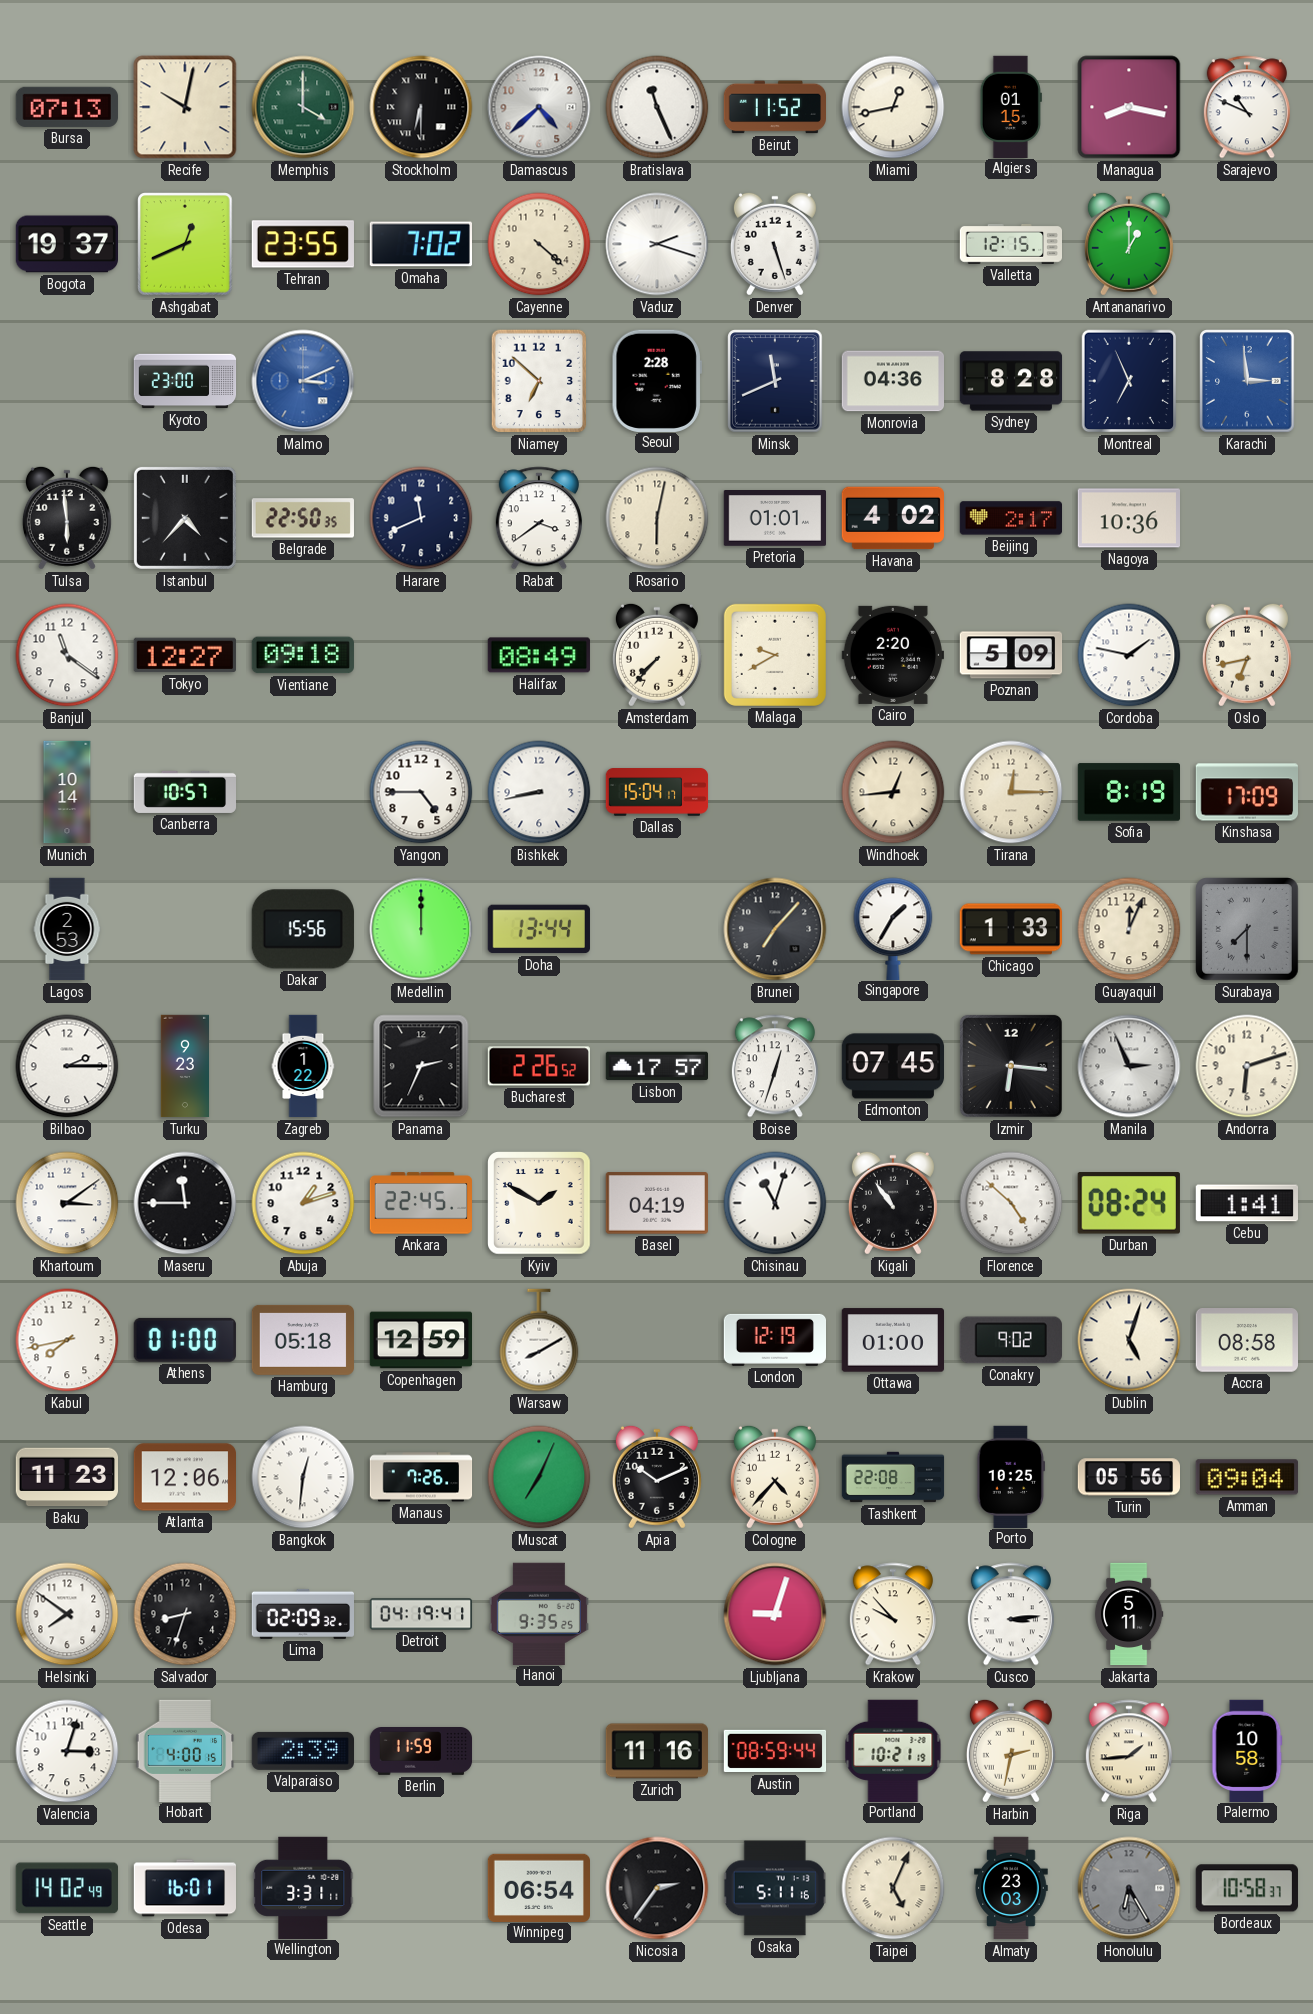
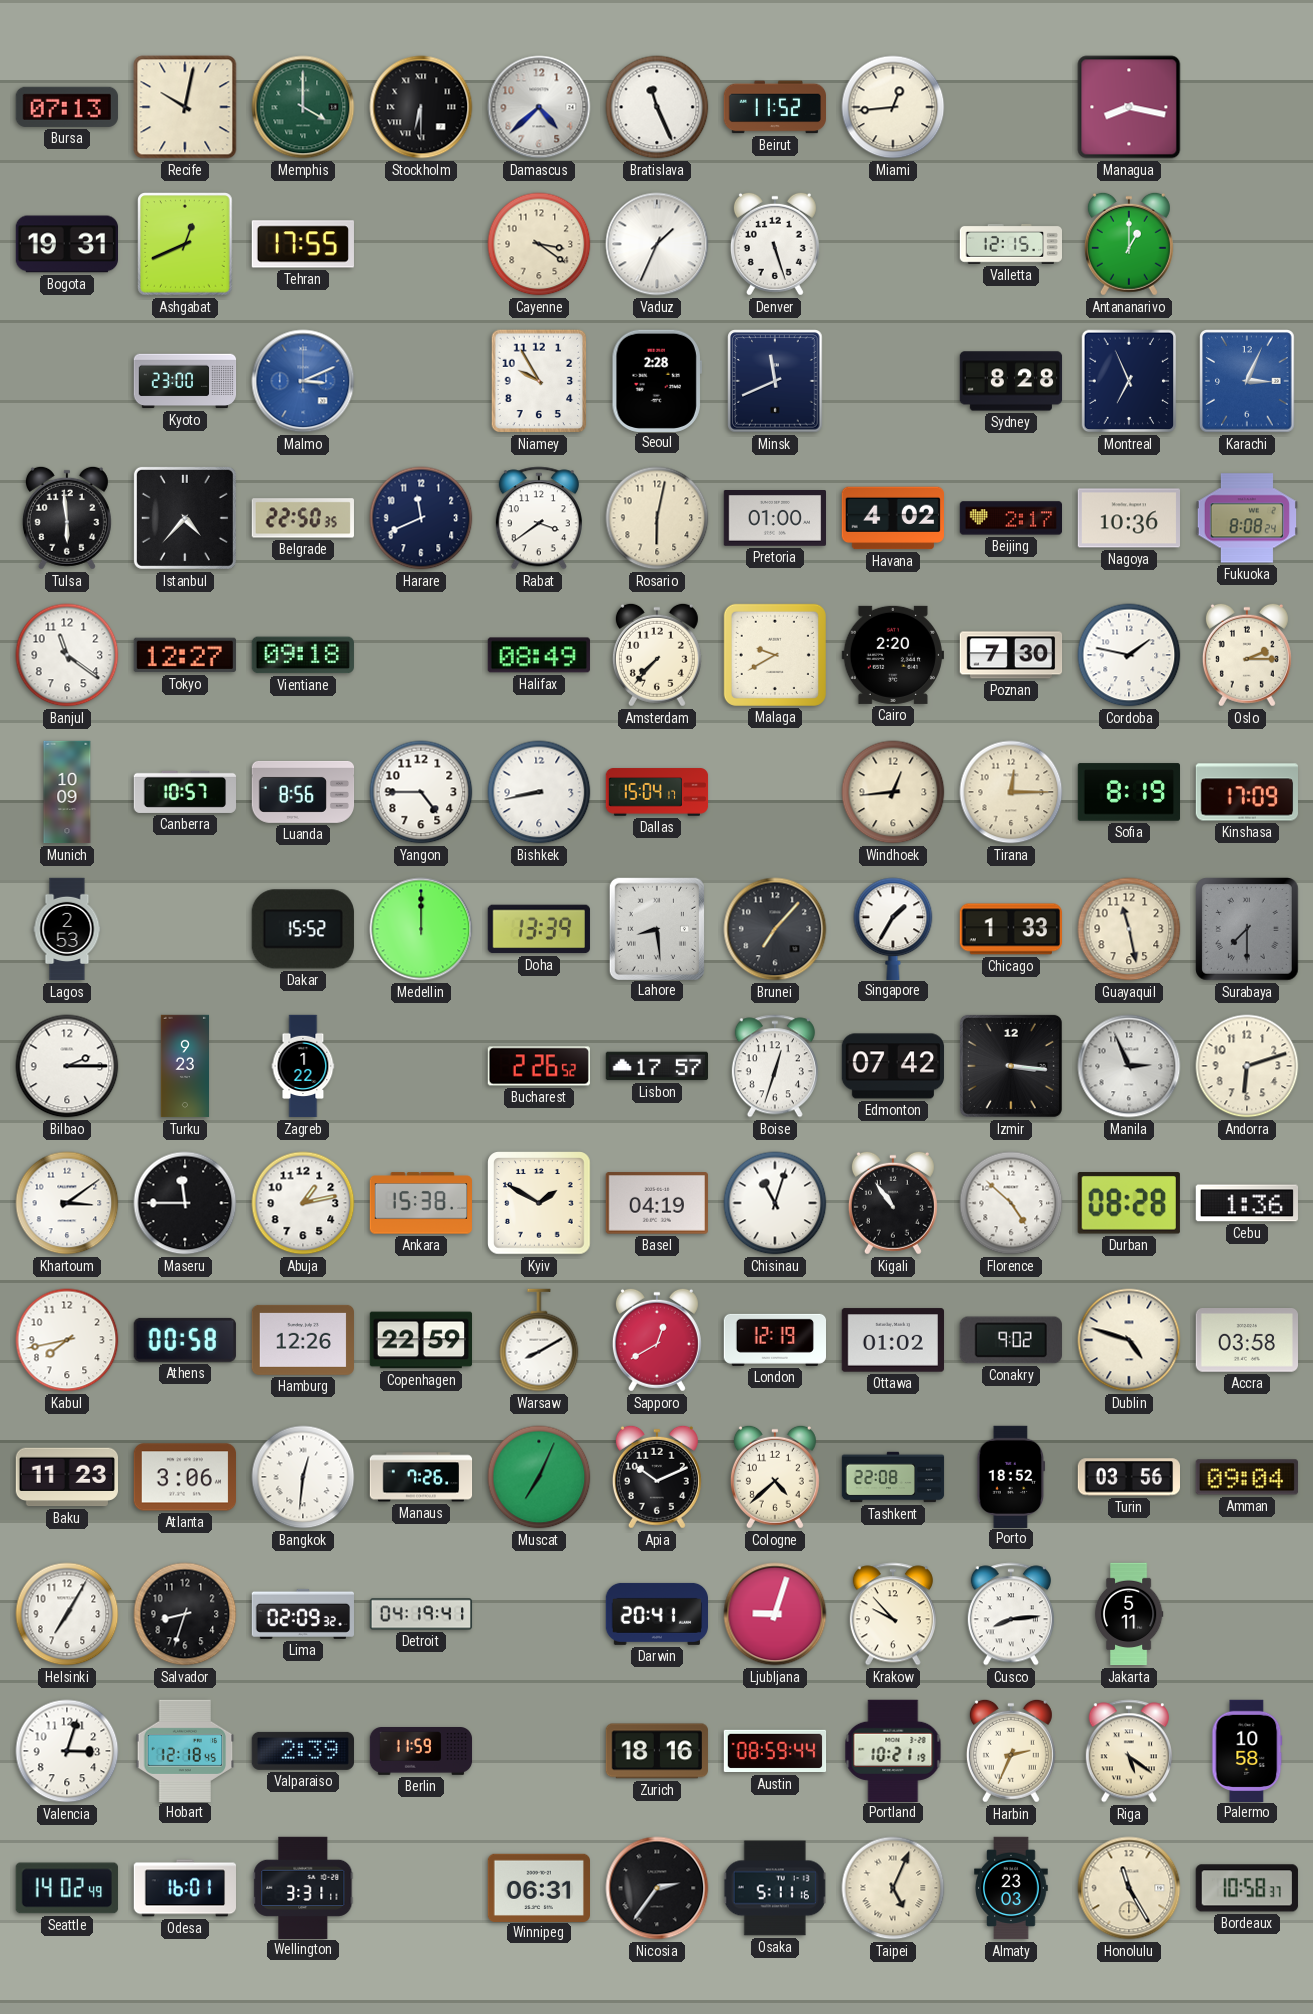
Miami: 12:43 -> 12:44 (893, 107)
Algiers: 01:15 -> none (1011, 106)
Sarajevo: 10:49 -> none (1247, 107)
Bogota: 19:37 -> 19:31 (66, 244)
Tehran: 23:55 -> 17:55 (303, 244)
Omaha: 7:02 -> none (420, 244)
Cayenne: 4:22 -> 3:21 (539, 244)
Vaduz: 2:18 -> 1:34 (657, 244)
Niamey: 6:52 -> 9:55 (539, 381)
Monrovia: 04:36 -> none (892, 381)
Karachi: 2:59 -> 3:04 (1247, 381)
Pretoria: 01:01 -> 01:00 (774, 519)
Fukuoka: none -> 8:08 (1246, 518)
Poznan: 5:09 -> 7:30 (1011, 655)
Oslo: 6:43 -> 2:15 (1247, 655)
Munich: 10:14 -> 10:09 (67, 792)
Luanda: none -> 8:56 (303, 792)
Dakar: 15:56 -> 15:52 (303, 929)
Doha: 13:44 -> 13:39 (538, 929)
Lahore: none -> 8:29 (656, 928)
Guayaquil: 12:04 -> 11:28 (1129, 929)
Panama: 2:34 -> none (421, 1066)
Edmonton: 07:45 -> 07:42 (892, 1066)
Izmir: 6:16 -> 3:16 (1011, 1066)
Abuja: 1:12 -> 1:13 (303, 1203)
Ankara: 22:45 -> 15:38 (420, 1203)
Durban: 08:24 -> 08:28 (1129, 1203)
Cebu: 1:41 -> 1:36 (1246, 1203)
Athens: 01:00 -> 00:58 (185, 1340)
Hamburg: 05:18 -> 12:26 (302, 1340)
Copenhagen: 12:59 -> 22:59 (420, 1340)
Sapporo: none -> 12:40 (657, 1340)
Ottawa: 01:00 -> 01:02 (892, 1340)
Dublin: 5:03 -> 4:48 (1129, 1340)
Accra: 08:58 -> 03:58 (1246, 1341)
Atlanta: 12:06 -> 3:06 (184, 1477)
Cologne: 4:37 -> 4:38 (775, 1477)
Porto: 10:25 -> 18:52 (1011, 1476)
Turin: 05:56 -> 03:56 (1128, 1477)
Helsinki: 7:51 -> 7:05 (67, 1614)
Hanoi: 9:35 -> none (539, 1613)
Darwin: none -> 20:41 (656, 1614)
Cusco: 3:14 -> 8:14 (1011, 1614)
Hobart: 4:00 -> 12:18 (185, 1750)
Zurich: 11:16 -> 18:16 (657, 1751)
Harbin: 2:32 -> 2:34 (1011, 1751)
Riga: 1:44 -> 5:21 (1129, 1751)
Winnipeg: 06:54 -> 06:31 (538, 1887)
Honolulu: 6:25 -> 11:25 (1129, 1888)
Honolulu dial: grey -> cream (1129, 1888)
